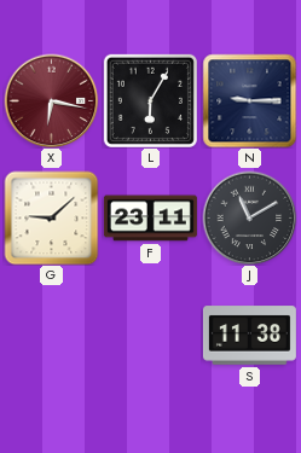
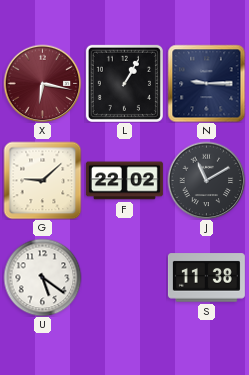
L: 6:05 -> 1:05 (124, 83)
F: 23:11 -> 22:02 (124, 181)
U: none -> 5:21 (42, 277)
